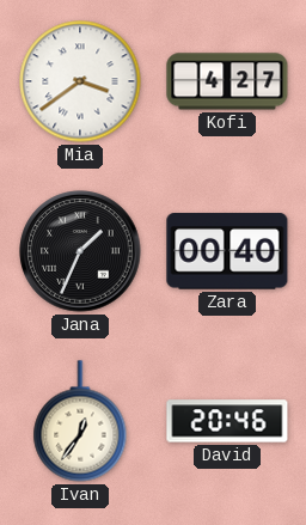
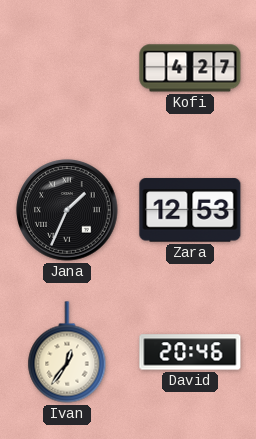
Mia: 3:39 -> none (80, 81)
Zara: 00:40 -> 12:53 (190, 210)
